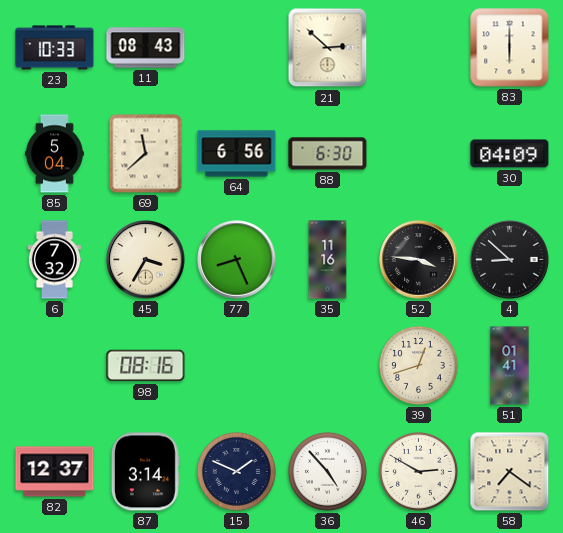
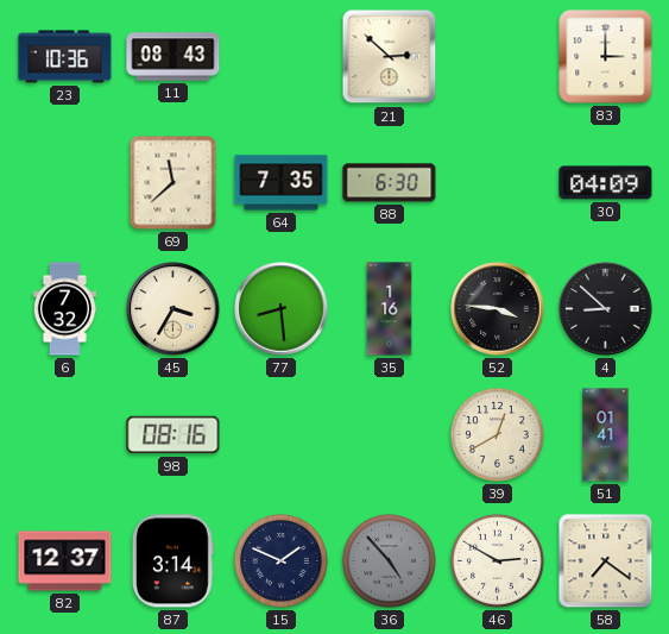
23: 10:33 -> 10:36 (65, 57)
83: 6:00 -> 3:00 (606, 57)
85: 5:04 -> none (54, 154)
64: 6:56 -> 7:35 (282, 183)
77: 8:26 -> 8:29 (282, 309)
35: 11:16 -> 1:16 (390, 309)
39: 12:42 -> 12:40 (497, 434)
36 dial: white -> grey (389, 560)
